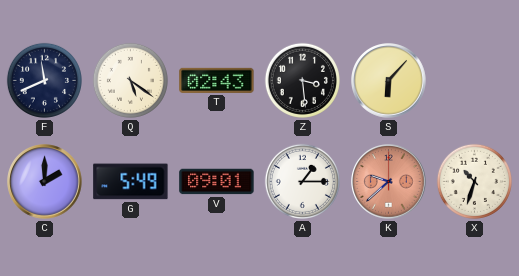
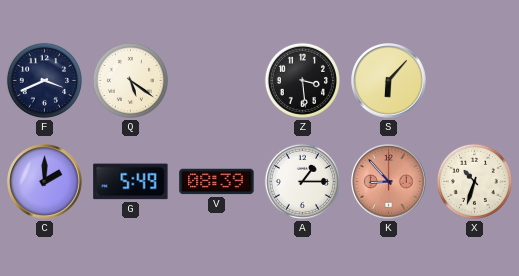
F: 11:41 -> 3:41 (44, 80)
T: 02:43 -> none (217, 80)
V: 09:01 -> 08:39 (217, 182)
K: 9:38 -> 8:53 (389, 182)
